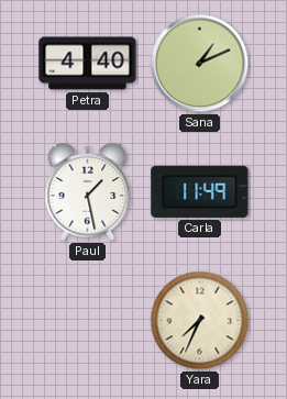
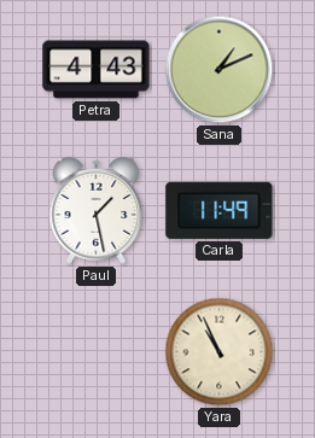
Petra: 4:40 -> 4:43 (97, 70)
Yara: 7:34 -> 10:56 (220, 352)
